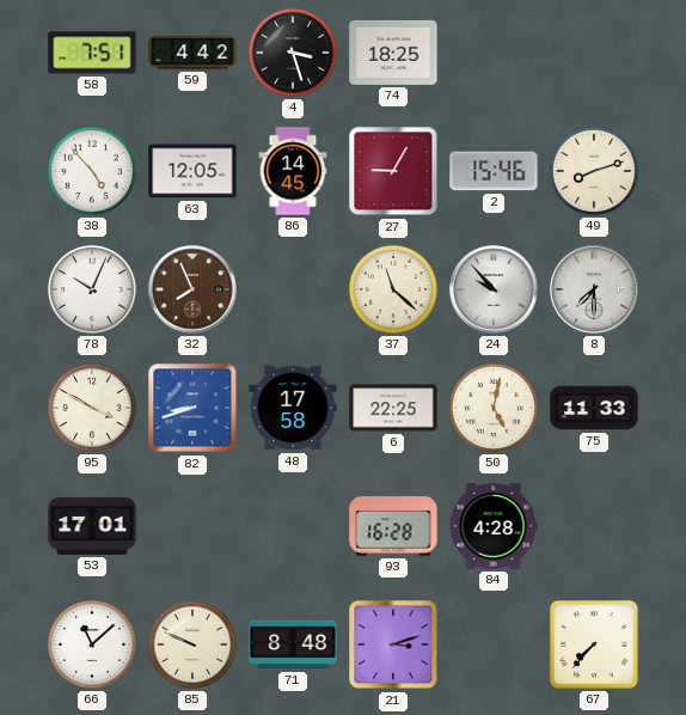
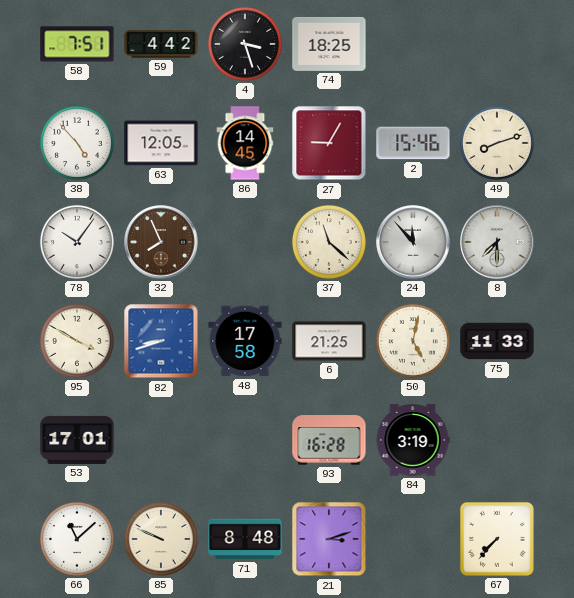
78: 10:04 -> 10:06 (77, 242)
24: 9:53 -> 11:53 (413, 242)
6: 22:25 -> 21:25 (329, 341)
84: 4:28 -> 3:19 (413, 440)
